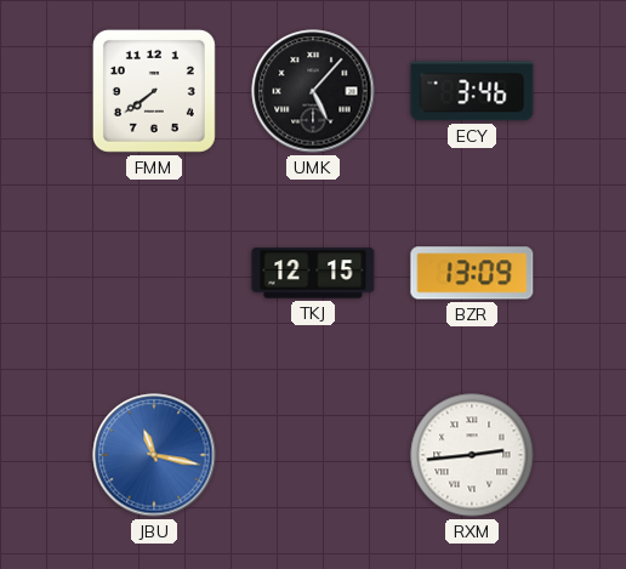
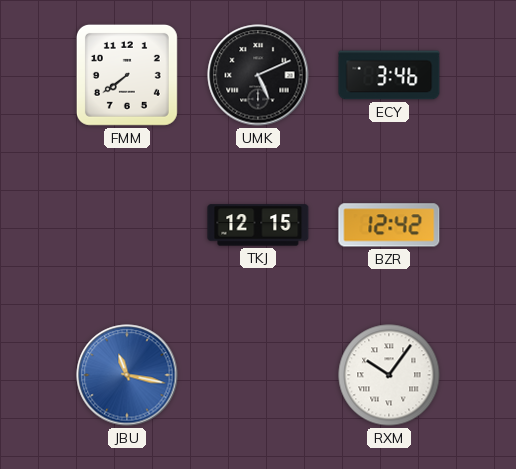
UMK: 5:07 -> 5:11 (258, 75)
BZR: 13:09 -> 12:42 (389, 225)
RXM: 2:44 -> 10:06 (389, 375)
